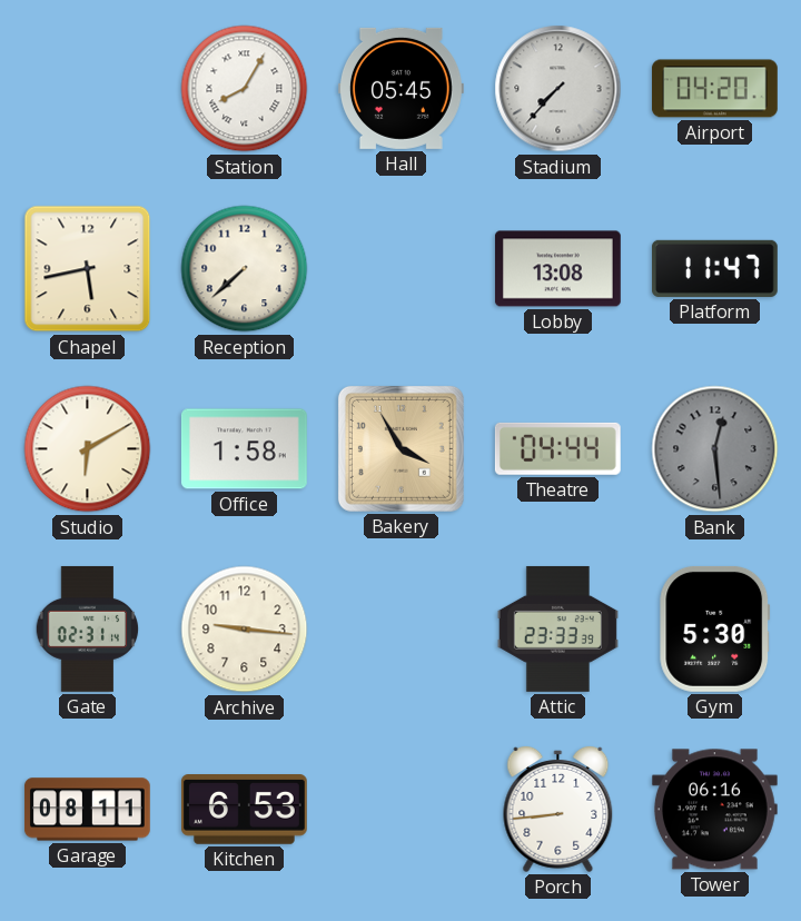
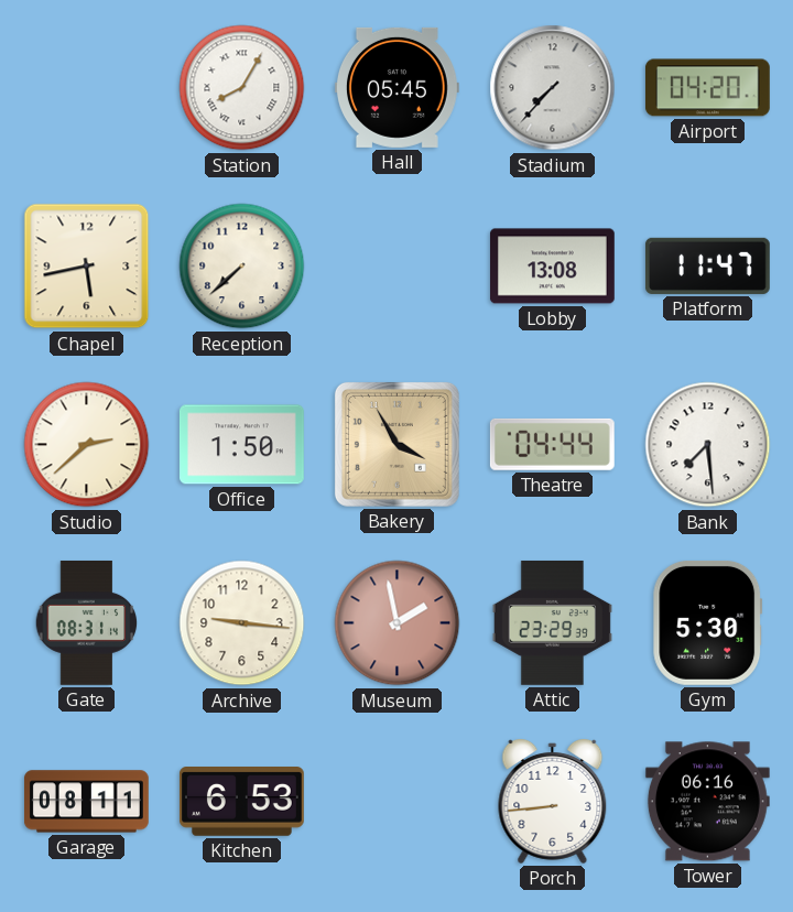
Studio: 6:10 -> 2:38 (87, 445)
Office: 1:58 -> 1:50 (241, 445)
Bank: 12:29 -> 7:29 (708, 445)
Bank dial: grey -> white (708, 445)
Gate: 02:31 -> 08:31 (87, 622)
Museum: none -> 1:58 (398, 623)
Attic: 23:33 -> 23:29 (552, 622)
